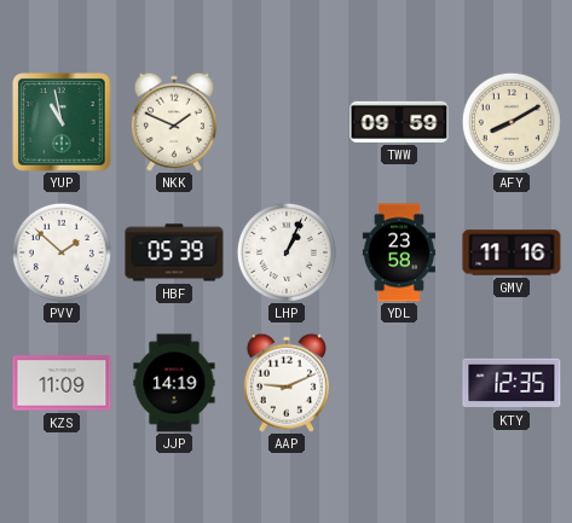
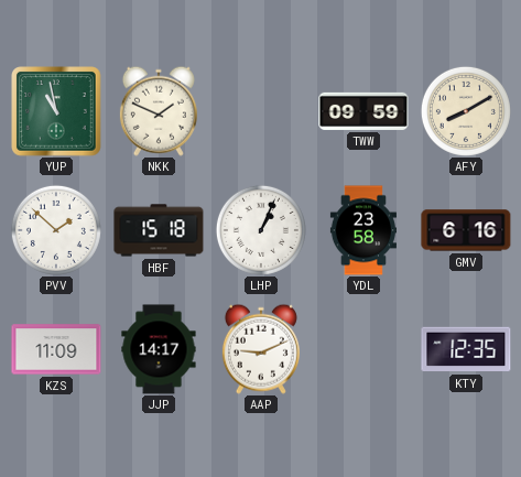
HBF: 05:39 -> 15:18 (159, 230)
GMV: 11:16 -> 6:16 (466, 230)
JJP: 14:19 -> 14:17 (159, 349)
